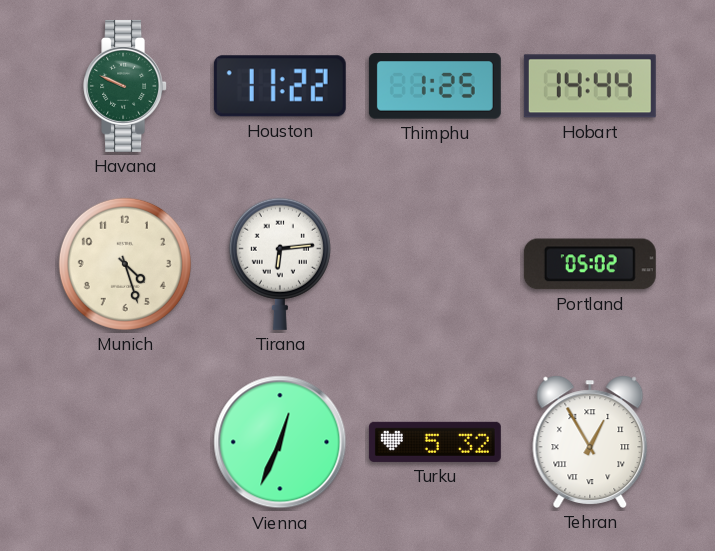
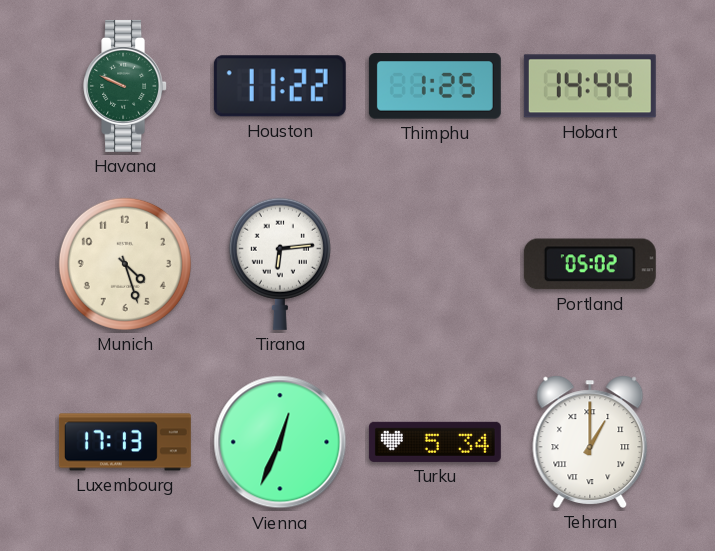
Luxembourg: none -> 17:13 (125, 442)
Turku: 5:32 -> 5:34 (435, 442)
Tehran: 12:55 -> 1:00 (590, 442)
